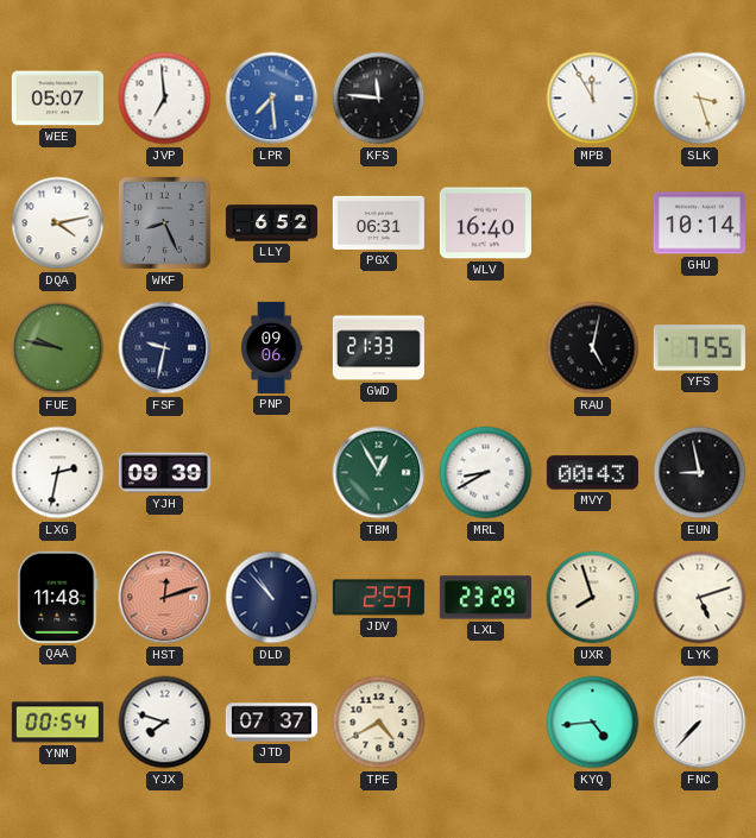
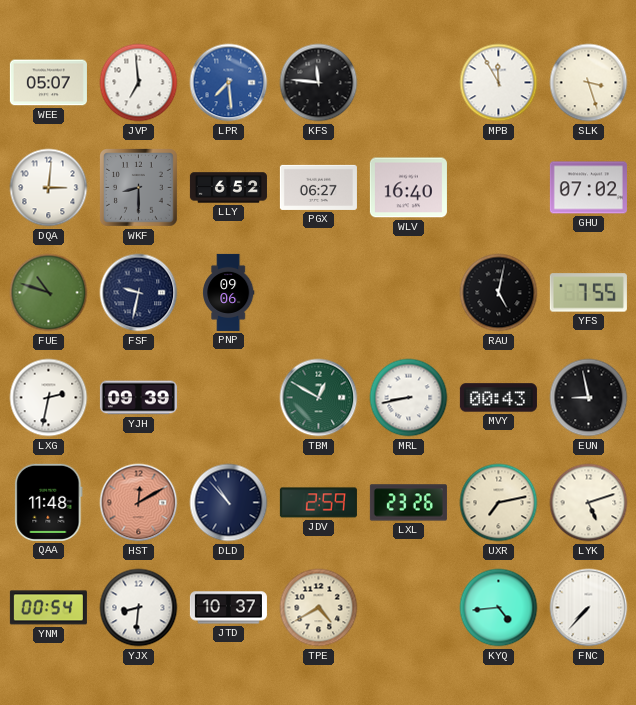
DQA: 4:13 -> 3:01 (49, 188)
WKF: 8:26 -> 8:30 (139, 188)
PGX: 06:31 -> 06:27 (318, 187)
GHU: 10:14 -> 07:02 (588, 188)
FUE: 9:47 -> 10:48 (49, 293)
GWD: 21:33 -> none (378, 348)
TBM: 12:55 -> 12:50 (319, 398)
MRL: 8:40 -> 8:43 (409, 398)
HST: 12:12 -> 12:10 (139, 503)
LXL: 23:29 -> 23:26 (408, 503)
UXR: 7:57 -> 7:13 (499, 503)
YJX: 7:48 -> 8:31 (139, 608)
JTD: 07:37 -> 10:37 (228, 608)
